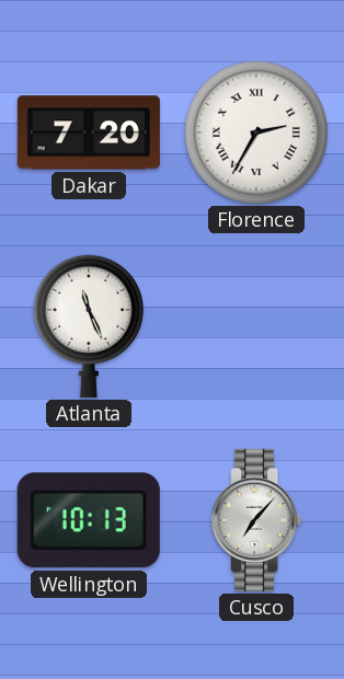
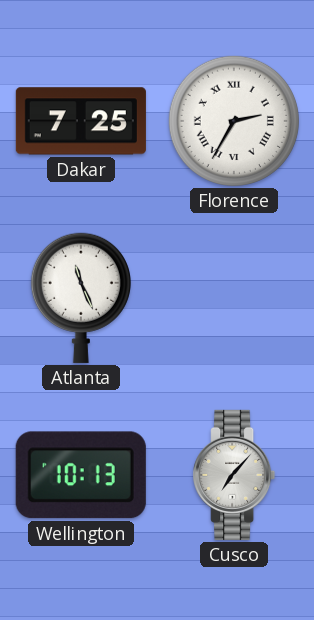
Dakar: 7:20 -> 7:25 (81, 121)
